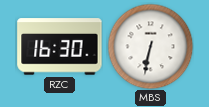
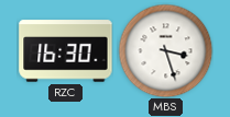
MBS: 6:32 -> 3:27 (165, 50)
